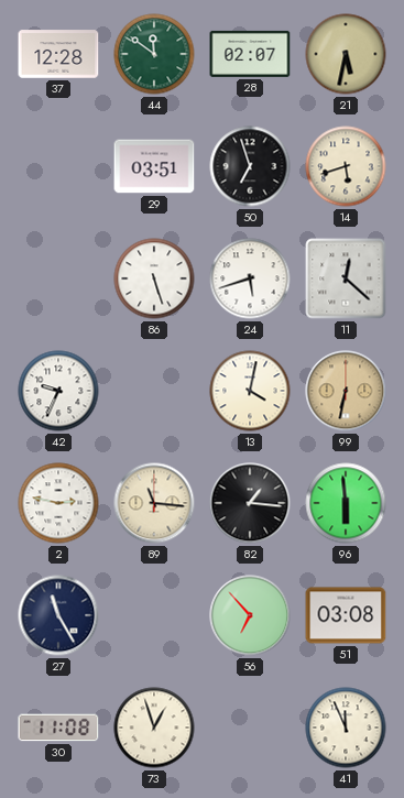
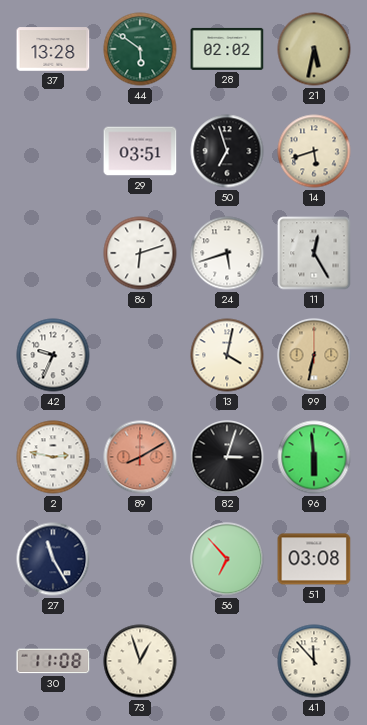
37: 12:28 -> 13:28 (53, 49)
44: 11:51 -> 5:51 (140, 49)
28: 02:07 -> 02:02 (227, 49)
86: 5:27 -> 6:12 (140, 253)
11: 12:22 -> 12:25 (314, 253)
89: 11:16 -> 8:10 (140, 457)
89 dial: cream -> salmon (140, 457)
82: 1:16 -> 3:03 (227, 457)
41: 11:56 -> 11:53 (314, 661)
